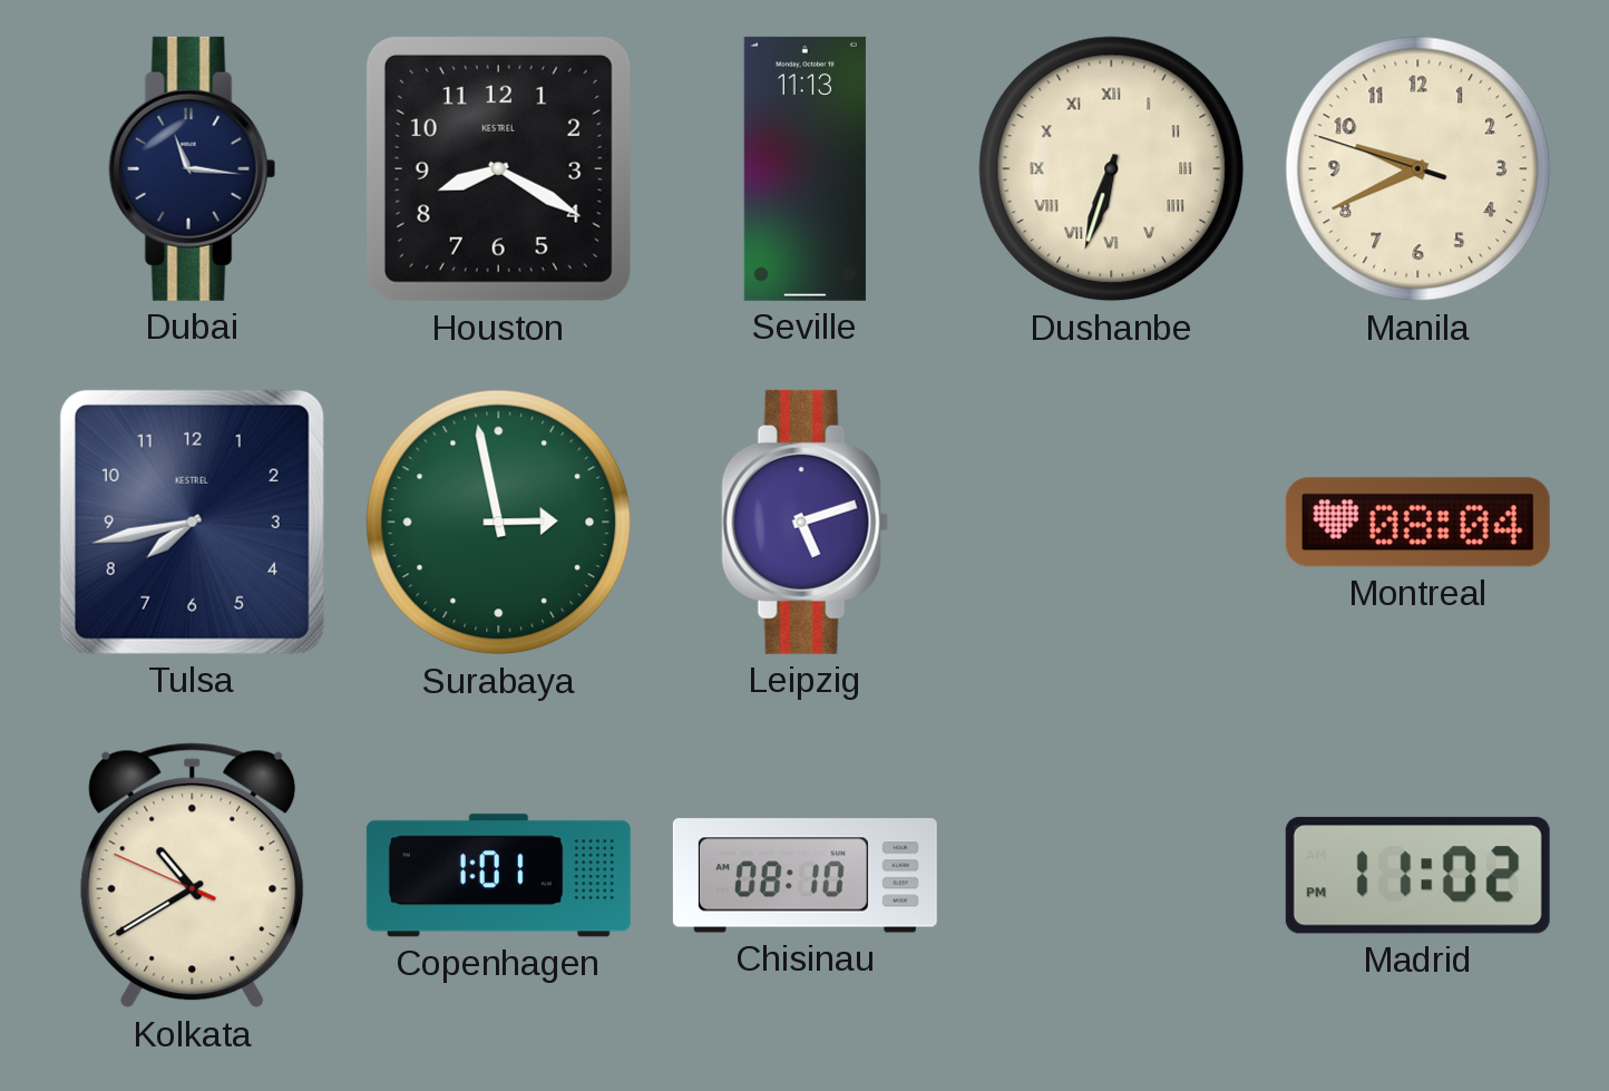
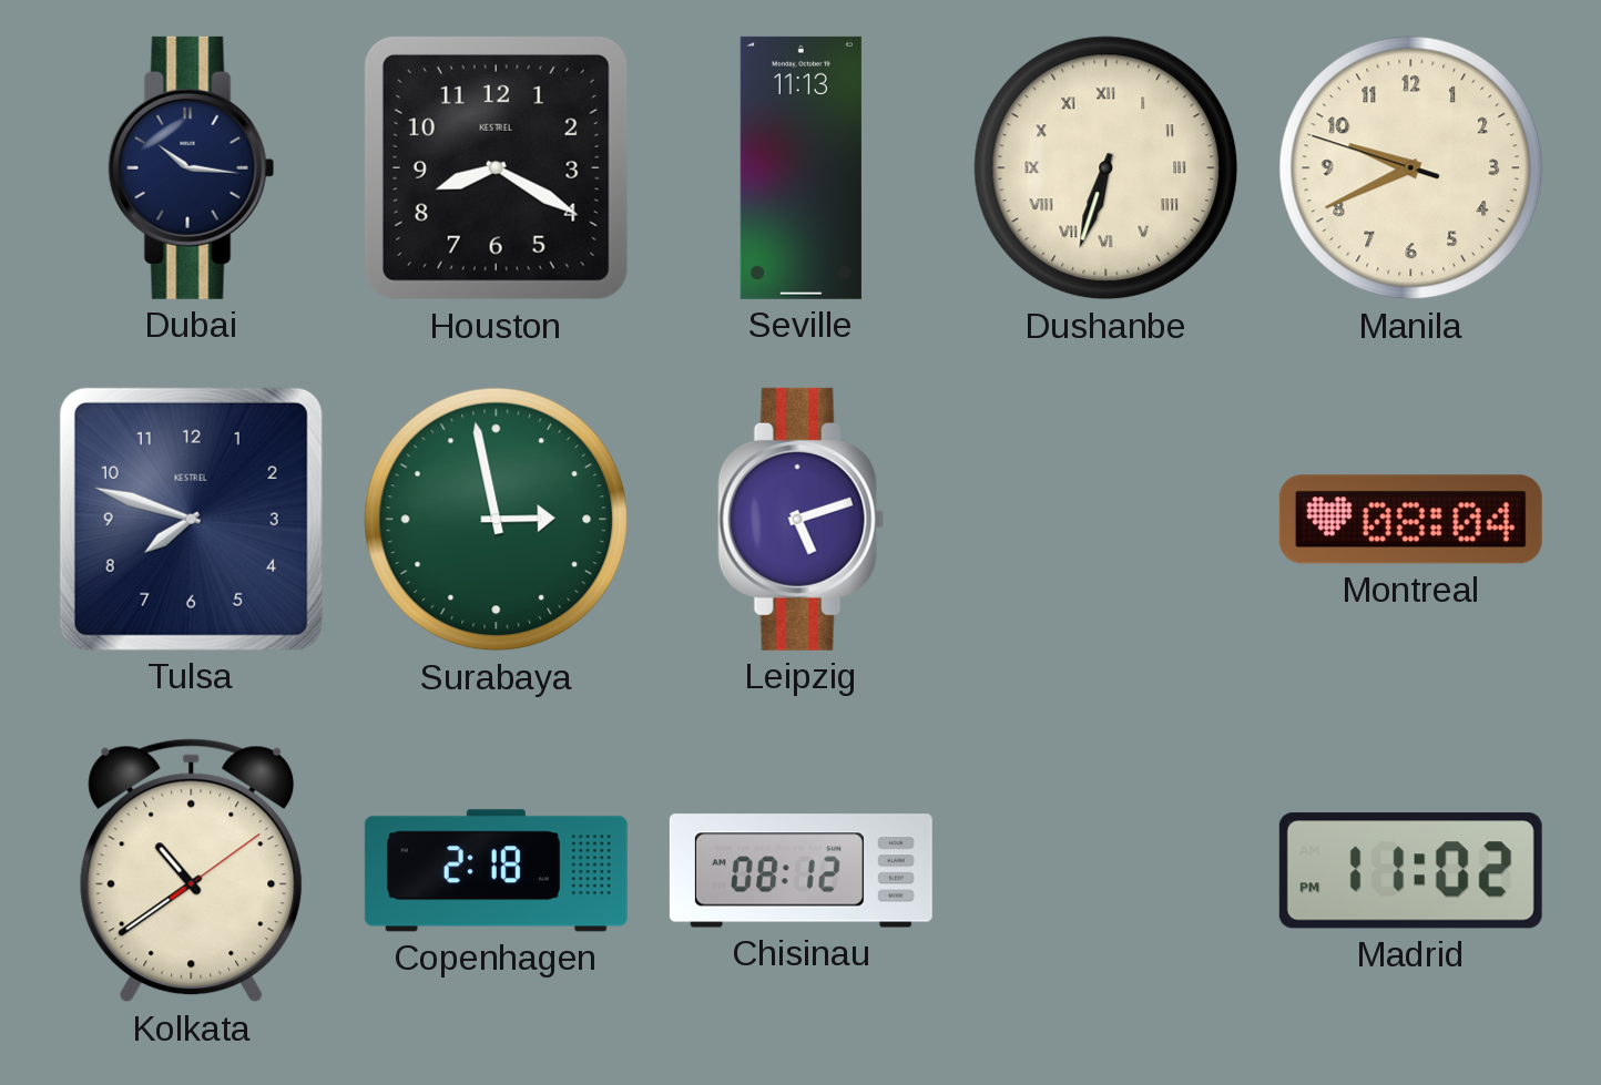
Dubai: 11:16 -> 10:16 (192, 167)
Tulsa: 7:43 -> 7:48 (191, 519)
Kolkata: 10:39:49 -> 10:39:09 (192, 871)
Copenhagen: 1:01 -> 2:18 (496, 871)
Chisinau: 08:10 -> 08:12 (800, 871)
